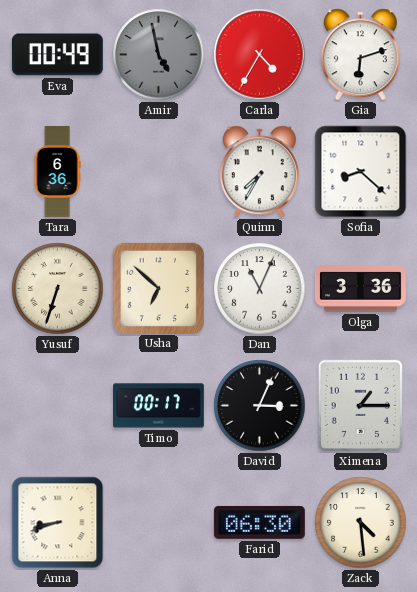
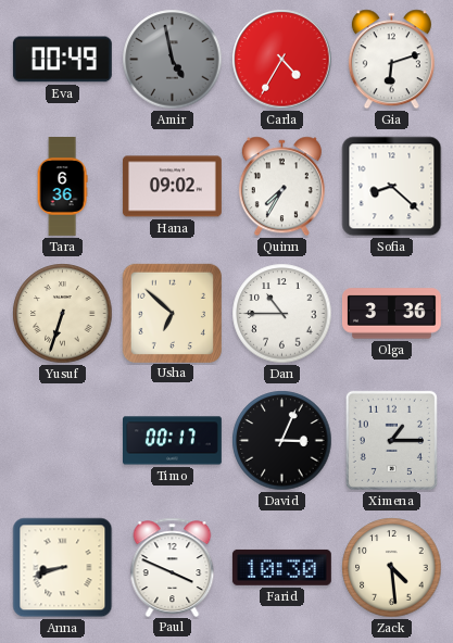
Hana: none -> 09:02 (172, 187)
Dan: 11:04 -> 10:45 (282, 314)
Paul: none -> 3:49 (173, 567)
Farid: 06:30 -> 10:30 (281, 567)
